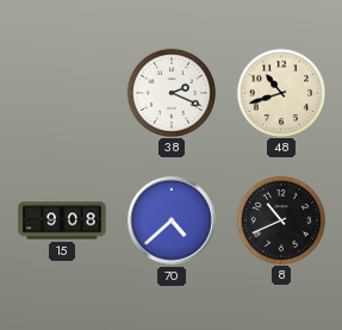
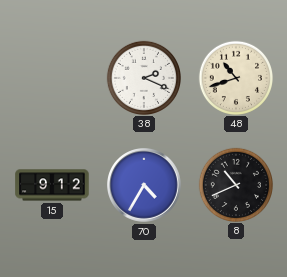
15: 9:08 -> 9:12 (52, 185)
70: 4:38 -> 4:35 (144, 185)
